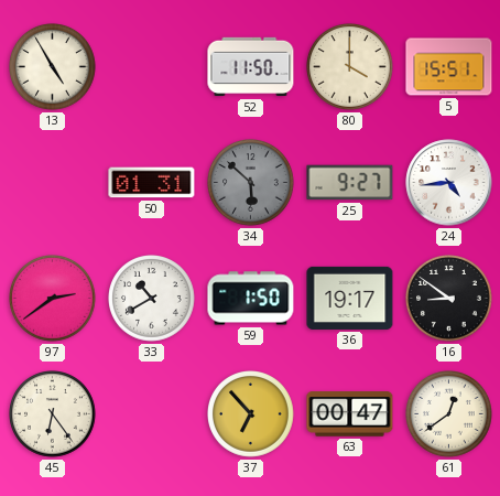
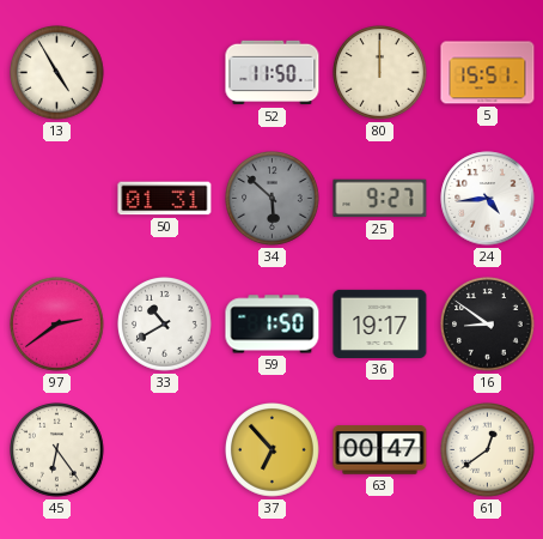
80: 4:00 -> 12:00 (380, 73)
